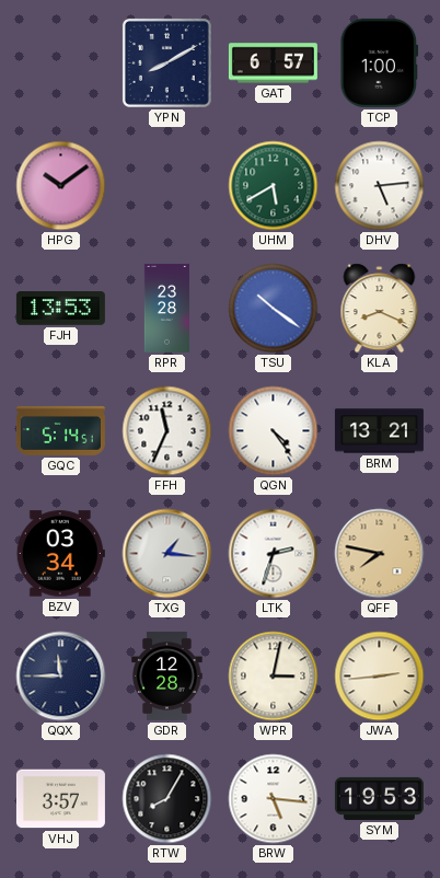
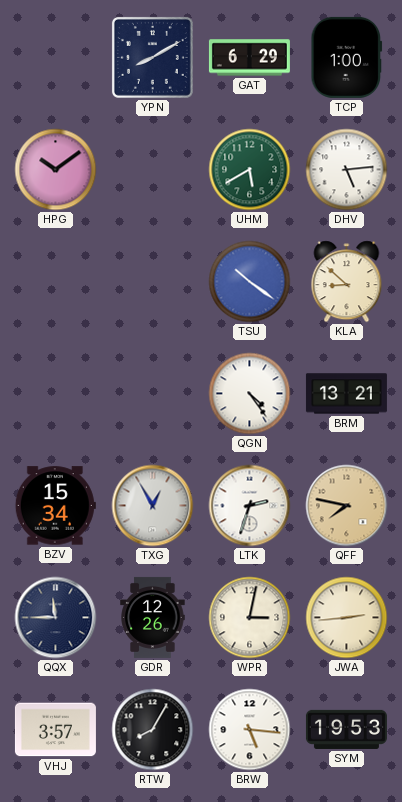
GAT: 6:57 -> 6:29 (249, 58)
FJH: 13:53 -> none (60, 309)
RPR: 23:28 -> none (166, 308)
KLA: 8:19 -> 8:52 (347, 282)
GQC: 5:14 -> none (60, 430)
FFH: 11:34 -> none (167, 431)
BZV: 03:34 -> 15:34 (55, 506)
TXG: 1:16 -> 12:55 (153, 506)
GDR: 12:28 -> 12:26 (153, 617)
